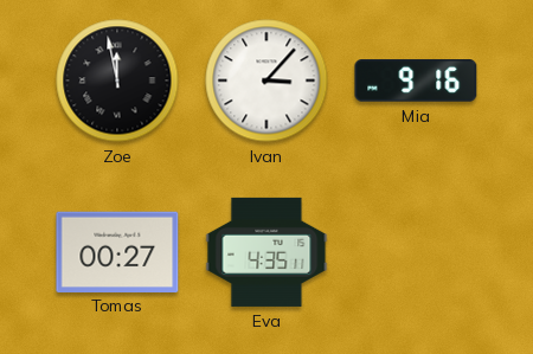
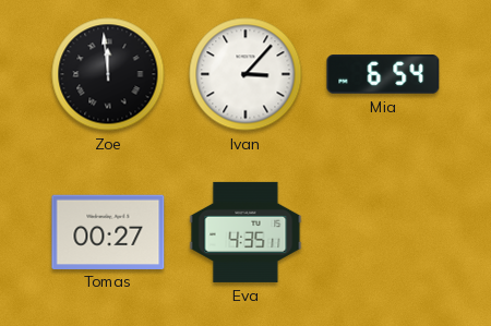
Zoe: 11:58 -> 11:59 (108, 74)
Mia: 9:16 -> 6:54 (383, 74)
